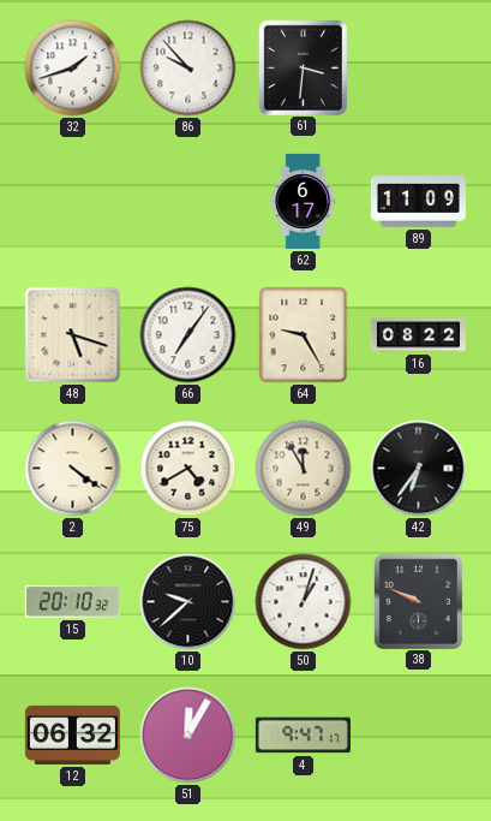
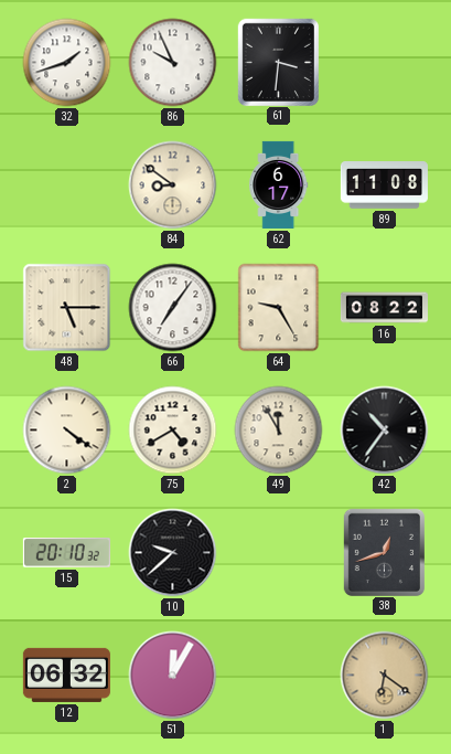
86: 9:53 -> 9:56 (173, 63)
84: none -> 8:51 (173, 185)
89: 11:09 -> 11:08 (384, 185)
48: 5:18 -> 5:15 (67, 308)
42: 6:36 -> 10:36 (385, 431)
50: 1:03 -> none (304, 602)
38: 9:49 -> 12:42 (384, 552)
4: 9:47 -> none (303, 736)
1: none -> 6:21 (385, 676)
